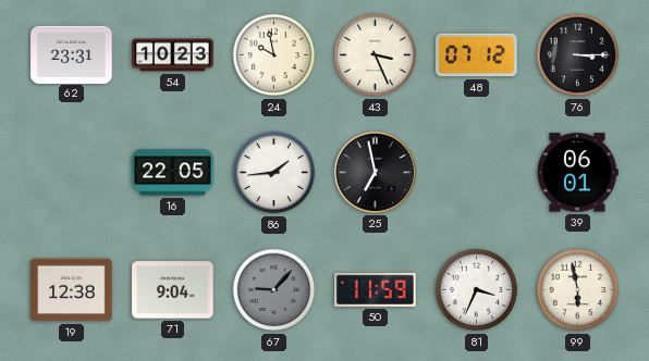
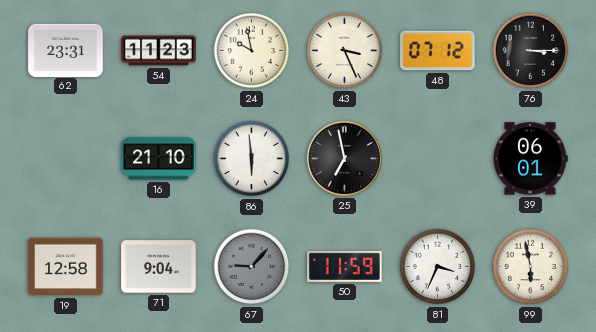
54: 10:23 -> 11:23 (159, 51)
16: 22:05 -> 21:10 (159, 159)
86: 1:44 -> 5:59 (252, 159)
19: 12:38 -> 12:58 (66, 267)
